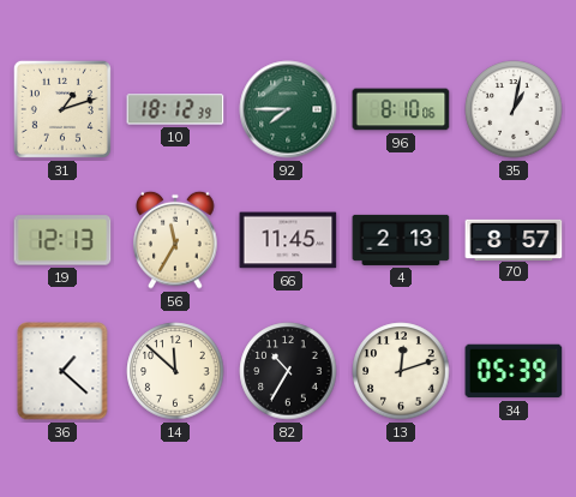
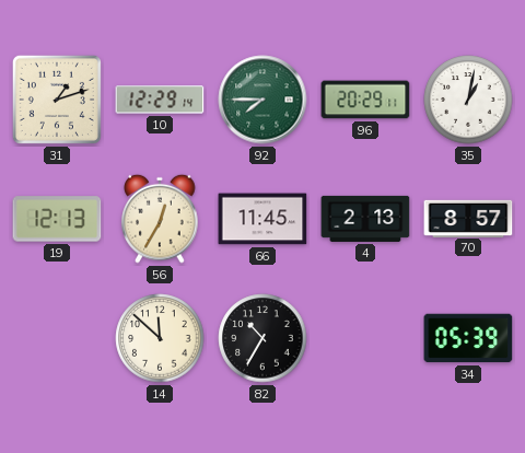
10: 18:12 -> 12:29 (160, 100)
96: 8:10 -> 20:29 (365, 100)
56: 11:35 -> 12:35 (160, 219)
36: 1:22 -> none (62, 371)
13: 12:12 -> none (401, 371)
